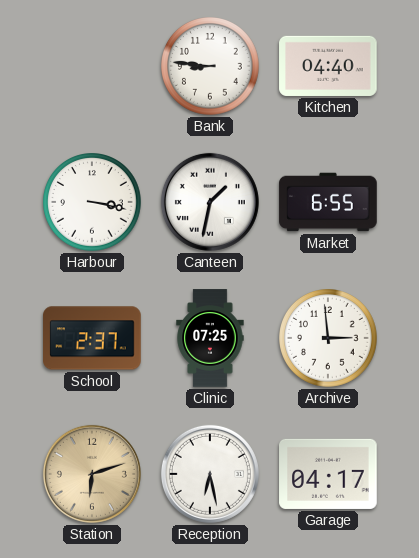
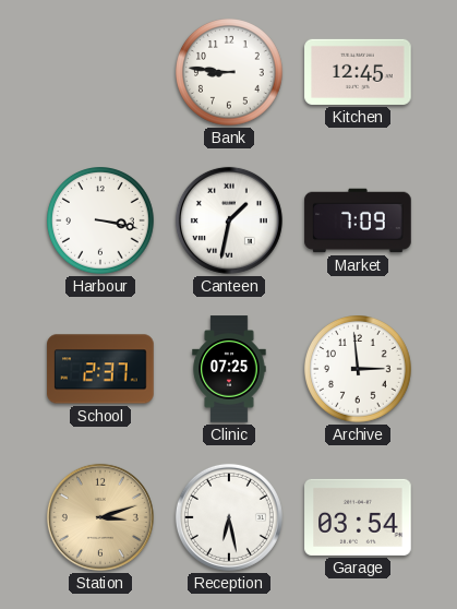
Kitchen: 04:40 -> 12:45 (358, 72)
Market: 6:55 -> 7:09 (358, 220)
Station: 6:12 -> 3:12 (100, 517)
Garage: 04:17 -> 03:54 (358, 517)
